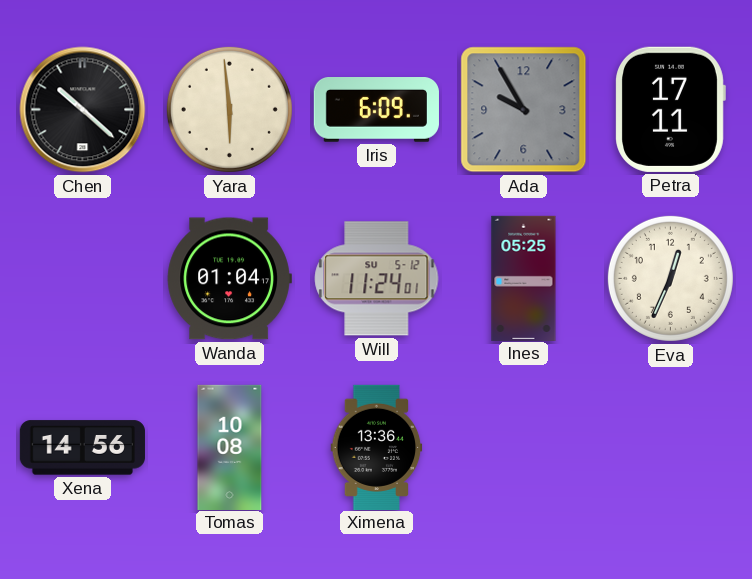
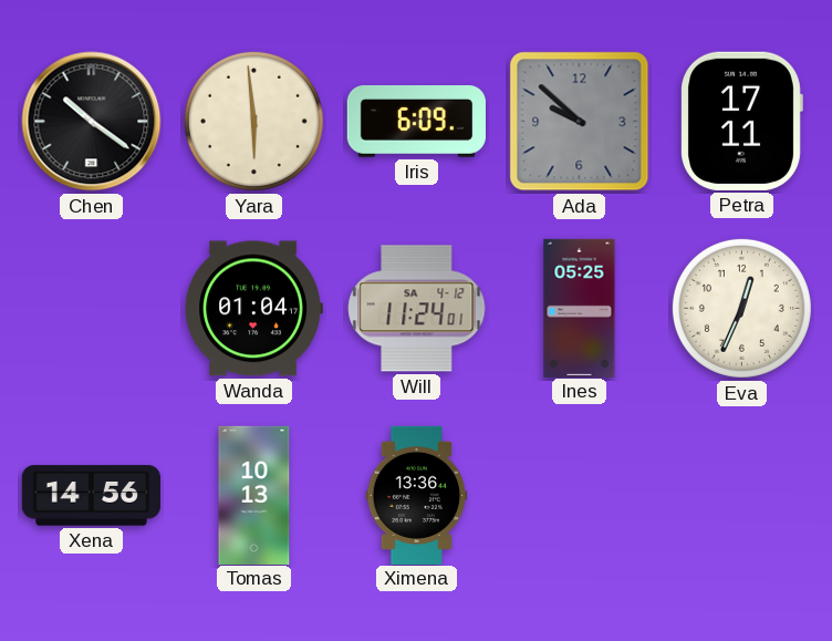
Chen: 10:22 -> 10:21 (92, 122)
Ada: 9:55 -> 9:52 (580, 122)
Will date: SU 5-12 -> SA 4-12 (417, 309)
Tomas: 10:08 -> 10:13 (254, 495)
